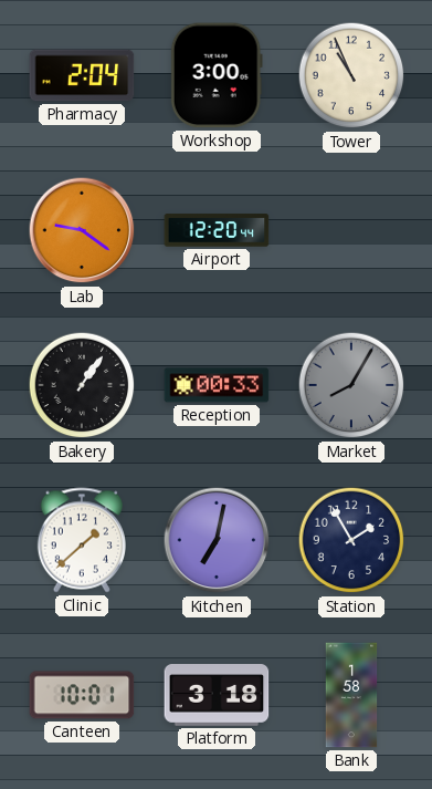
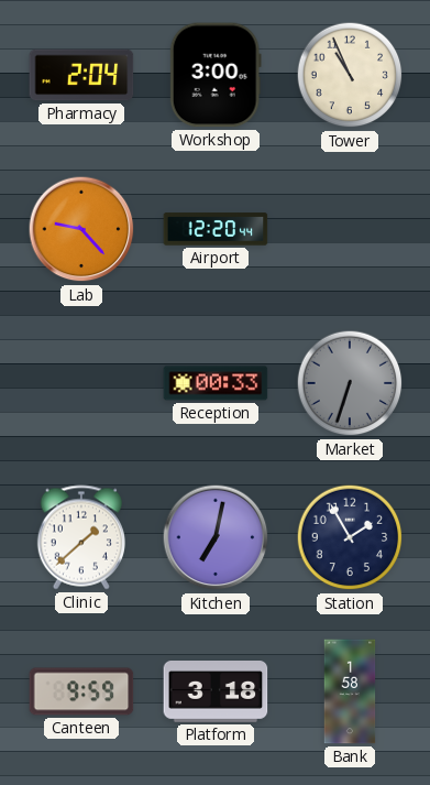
Lab: 9:21 -> 9:23 (81, 229)
Bakery: 1:06 -> none (82, 385)
Market: 8:05 -> 6:33 (350, 383)
Canteen: 10:01 -> 9:59 (81, 691)
